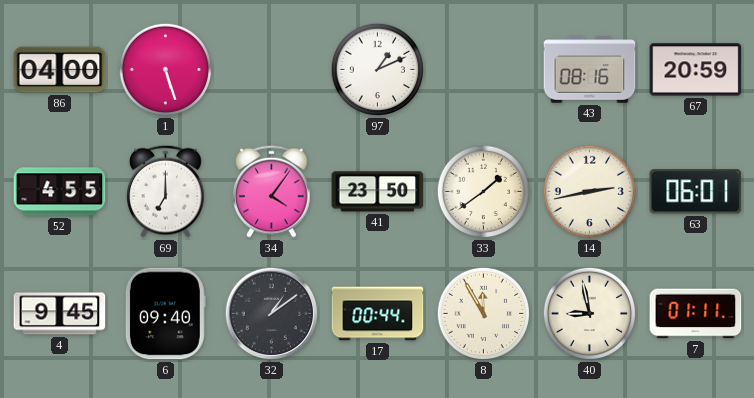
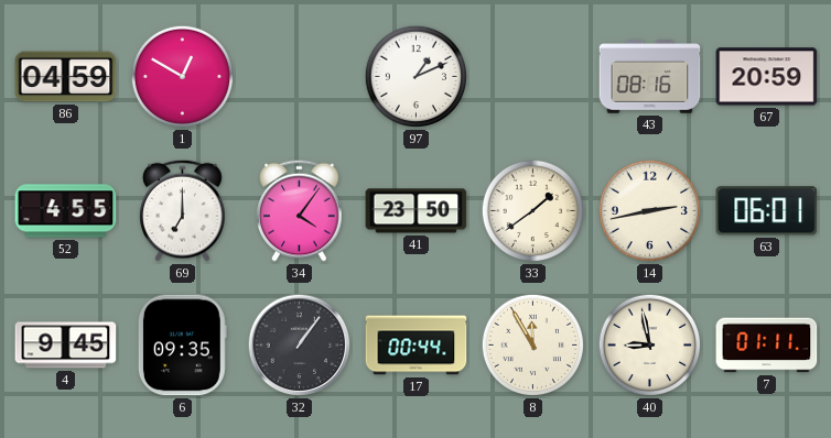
86: 04:00 -> 04:59 (66, 77)
1: 5:27 -> 12:50 (183, 77)
6: 09:40 -> 09:35 (182, 346)
32: 1:09 -> 1:06 (300, 346)
